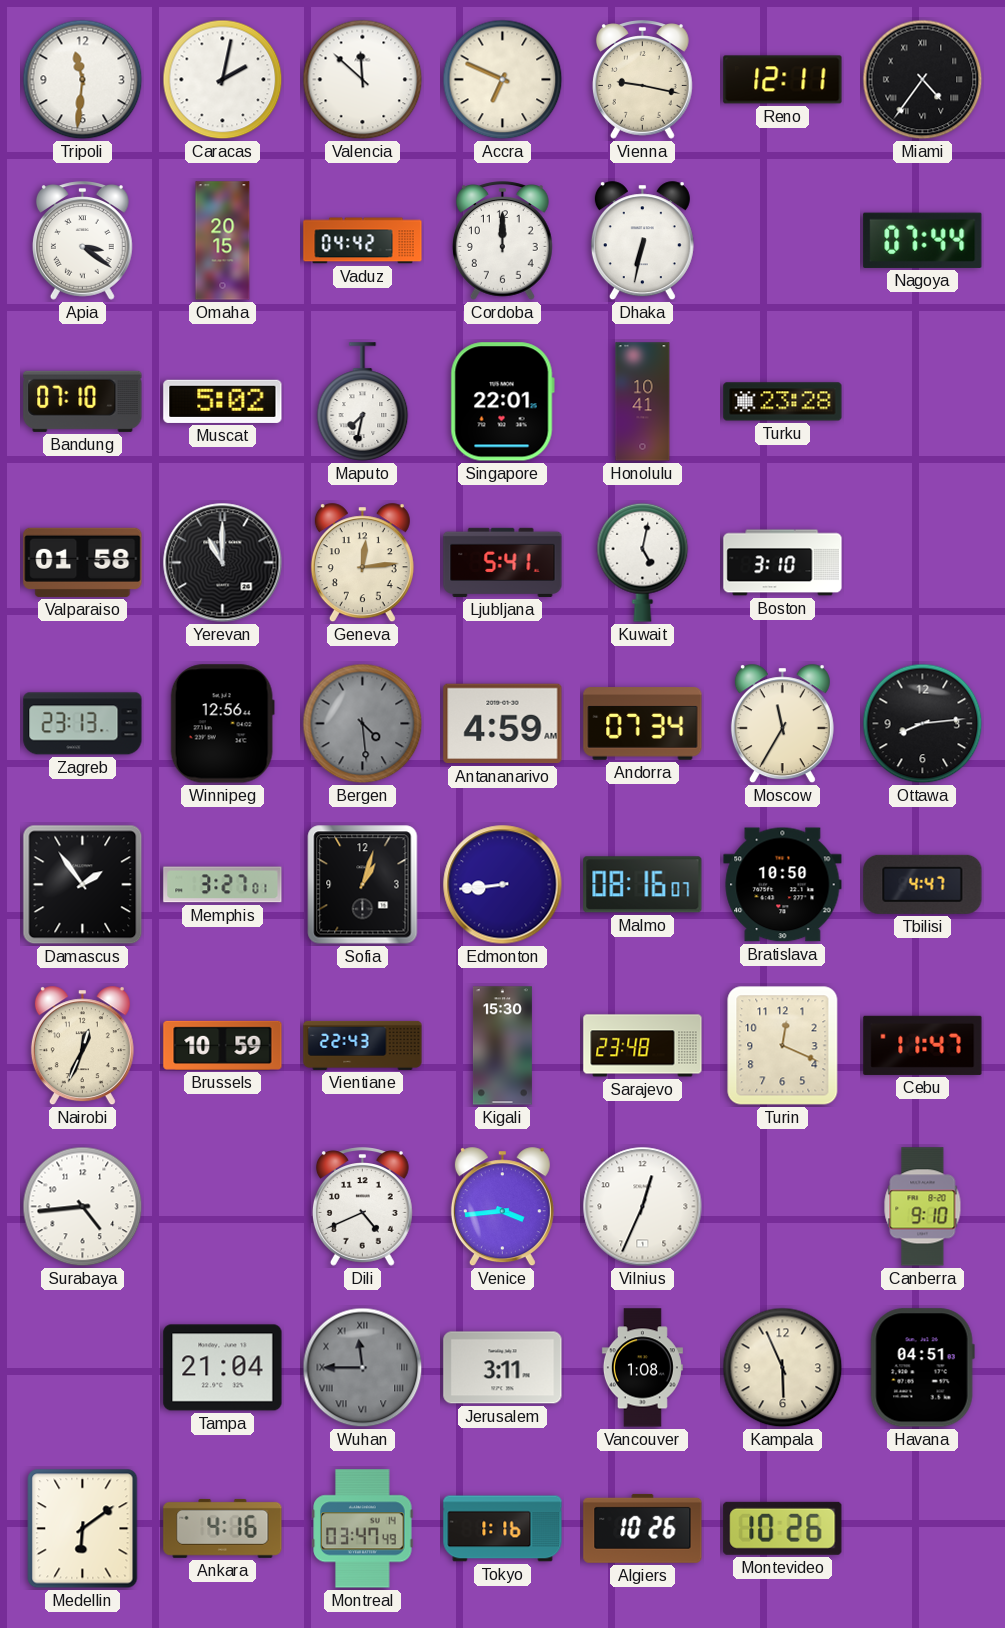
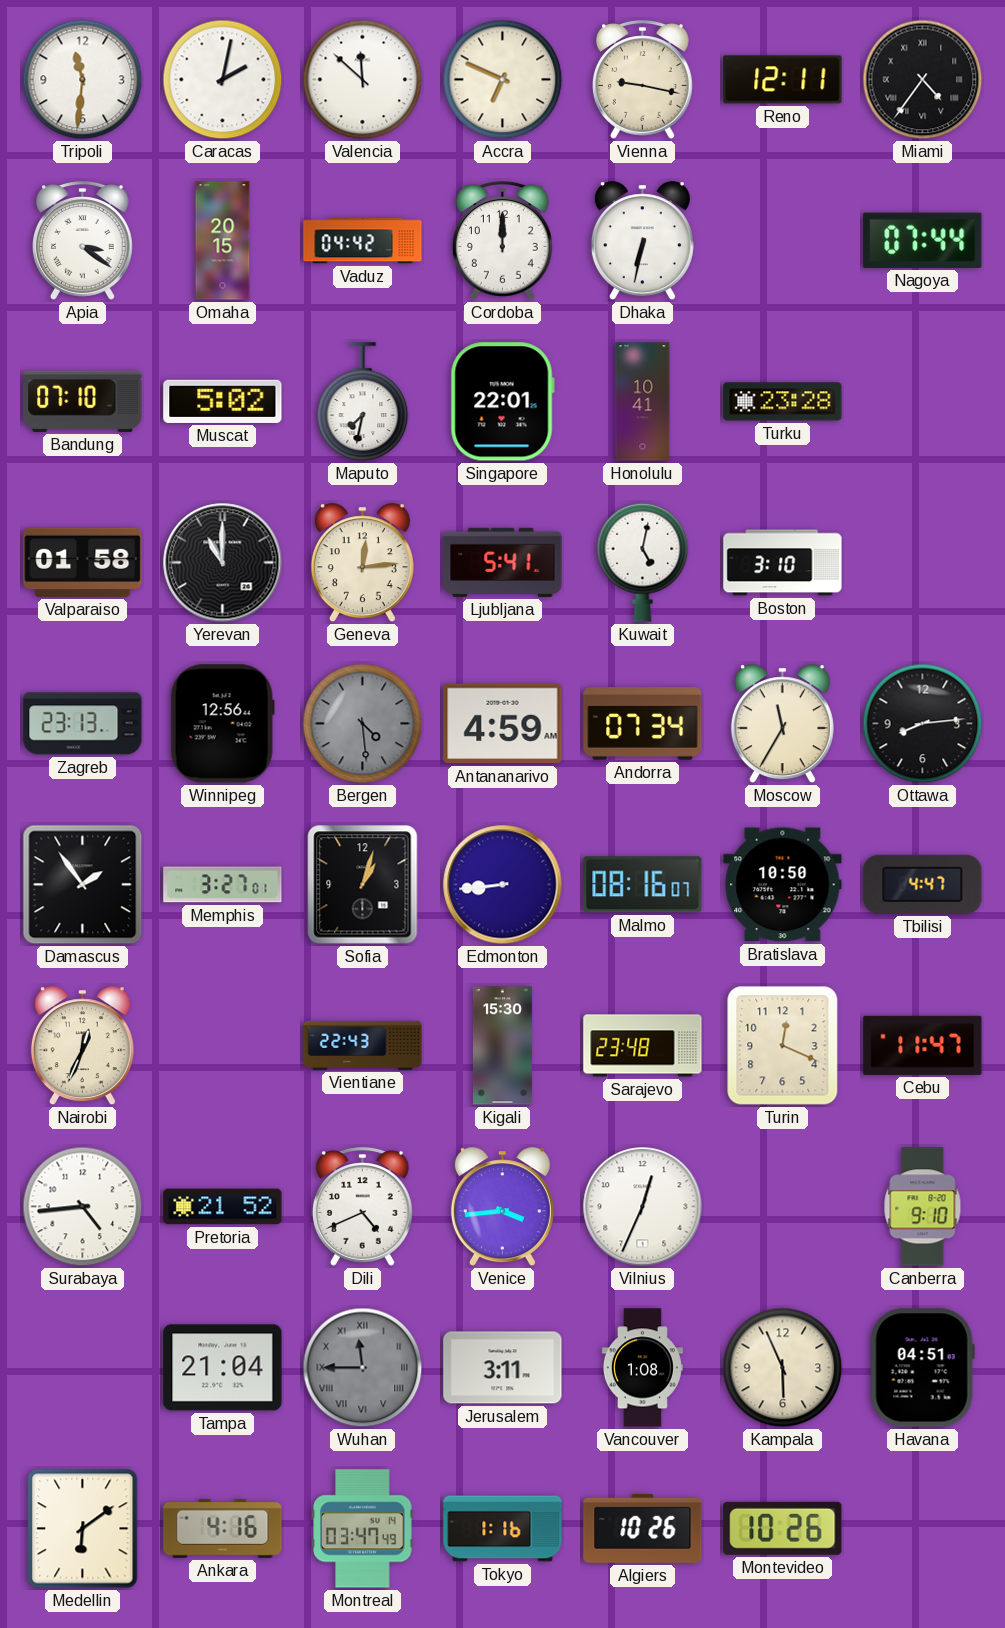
Brussels: 10:59 -> none (223, 1045)
Pretoria: none -> 21:52 (223, 1207)
